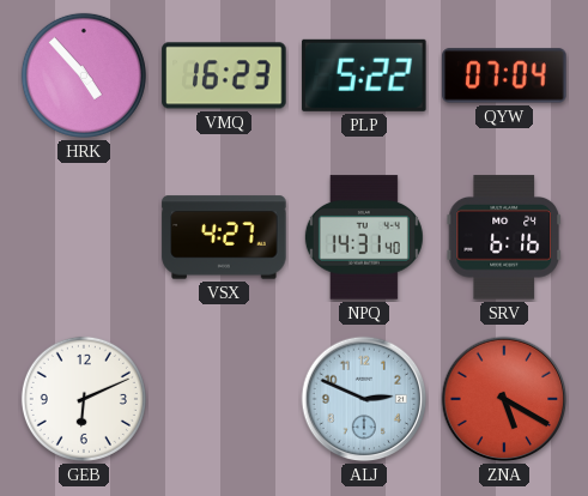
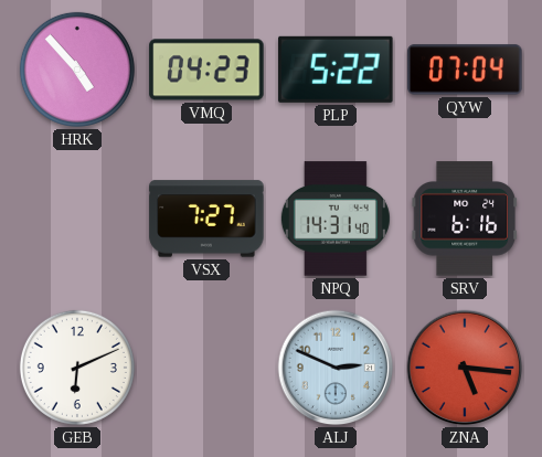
VMQ: 16:23 -> 04:23 (206, 70)
VSX: 4:27 -> 7:27 (206, 219)
ZNA: 5:20 -> 5:16 (465, 368)
